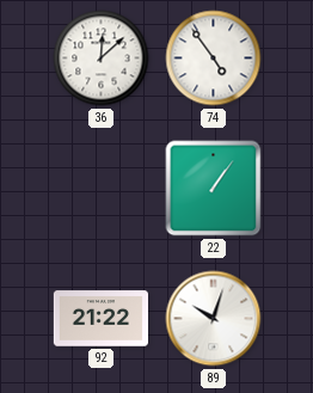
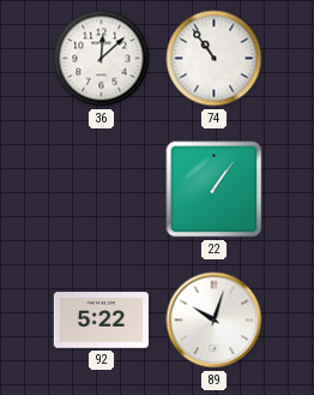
74: 4:54 -> 10:54 (215, 59)
92: 21:22 -> 5:22 (101, 321)
